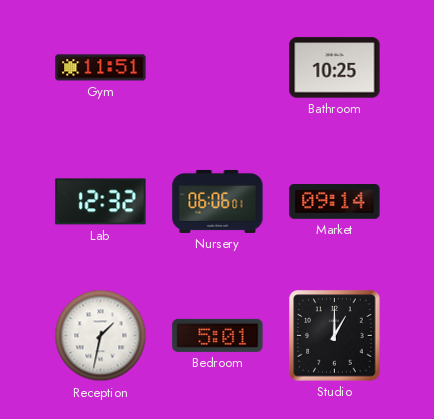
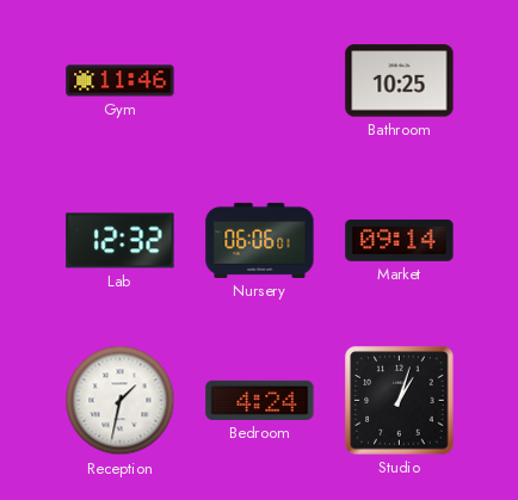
Gym: 11:51 -> 11:46 (121, 81)
Bedroom: 5:01 -> 4:24 (260, 400)
Studio: 1:00 -> 1:03 (400, 401)
